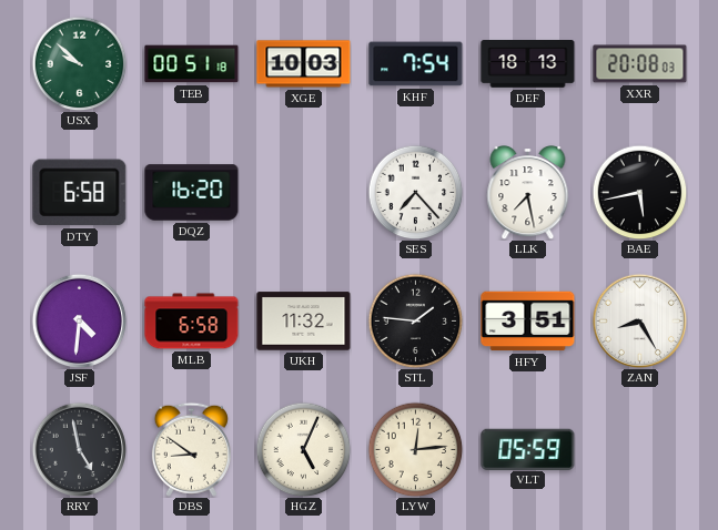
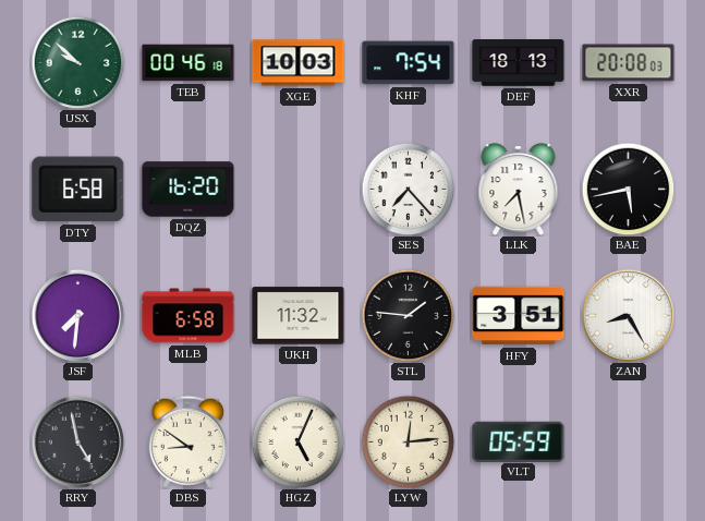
TEB: 00:51 -> 00:46 (189, 63)
JSF: 4:31 -> 7:31 (77, 315)
